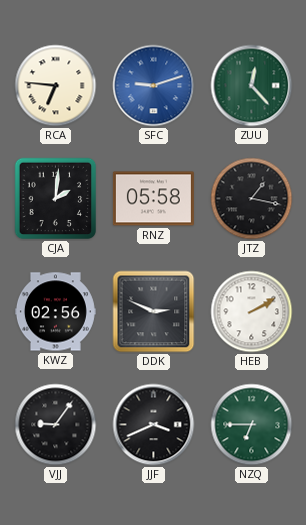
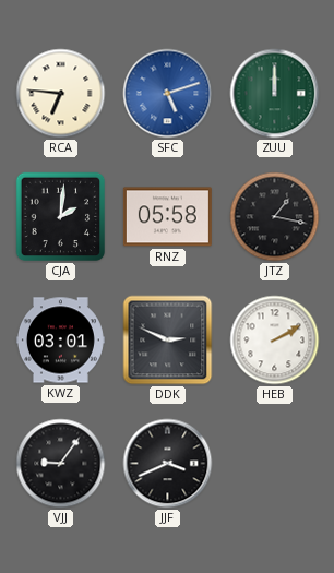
SFC: 9:12 -> 5:12 (168, 94)
ZUU: 12:23 -> 12:00 (275, 94)
KWZ: 02:56 -> 03:01 (60, 341)
NZQ: 6:45 -> none (252, 425)
